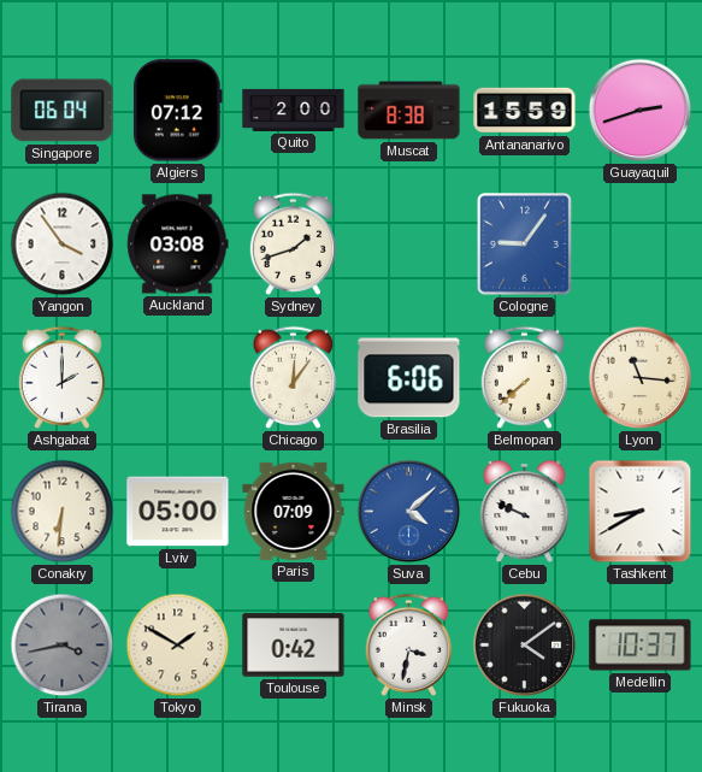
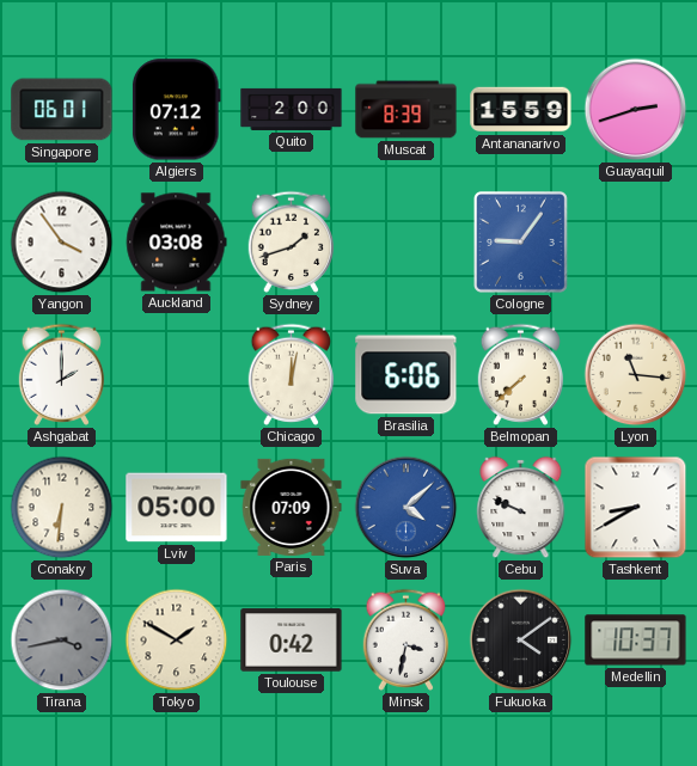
Singapore: 06:04 -> 06:01 (62, 110)
Muscat: 8:38 -> 8:39 (406, 110)
Chicago: 12:06 -> 12:02 (291, 374)
